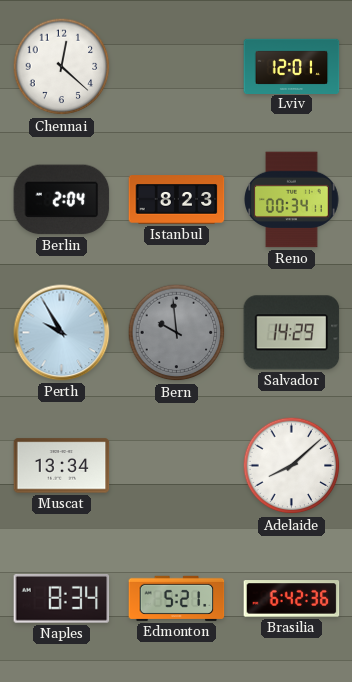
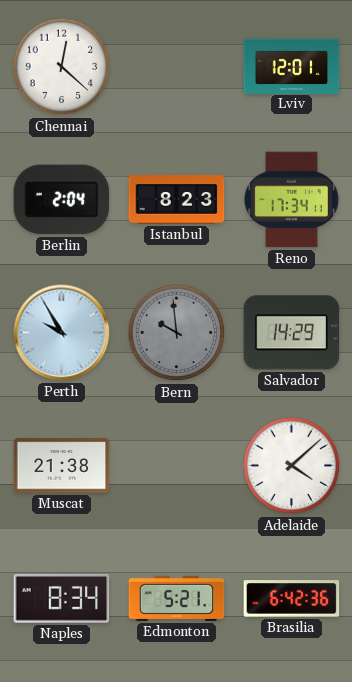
Reno: 00:34 -> 17:34 (292, 200)
Muscat: 13:34 -> 21:38 (62, 466)
Adelaide: 8:08 -> 4:08 (292, 466)
